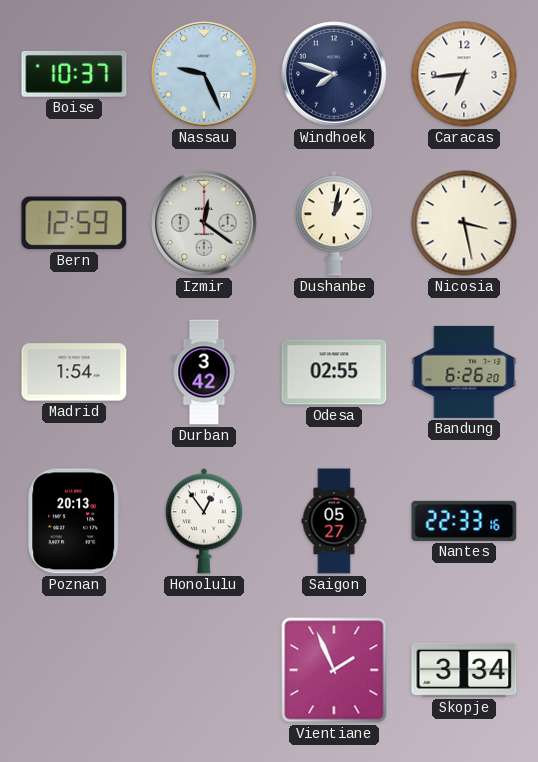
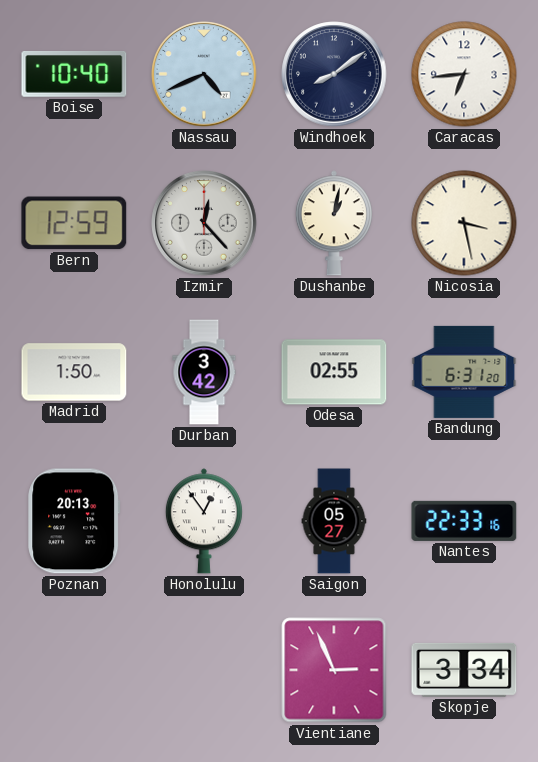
Boise: 10:37 -> 10:40 (74, 74)
Nassau: 9:26 -> 4:41 (204, 74)
Windhoek: 7:48 -> 8:09 (334, 74)
Izmir: 12:21 -> 12:23 (204, 223)
Madrid: 1:54 -> 1:50 (74, 372)
Bandung: 6:26 -> 6:31 (464, 372)
Vientiane: 1:56 -> 2:56 (334, 670)
